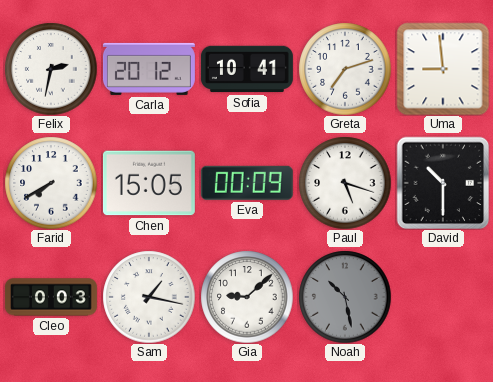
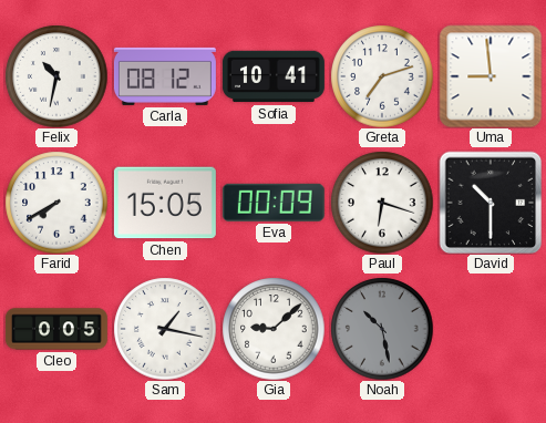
Felix: 2:32 -> 10:32 (56, 76)
Carla: 20:12 -> 08:12 (165, 76)
Paul: 5:18 -> 6:18 (382, 203)
Cleo: 0:03 -> 0:05 (56, 329)
